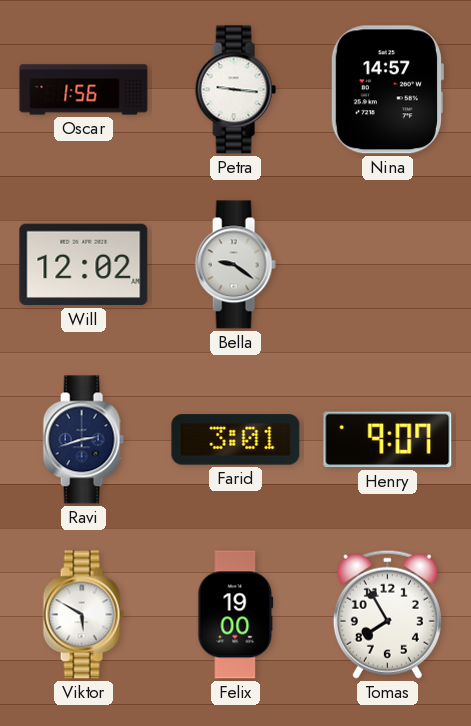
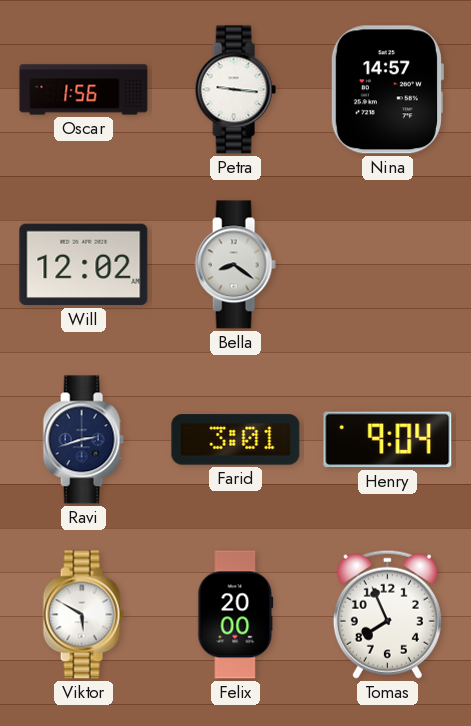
Bella: 9:21 -> 8:21 (235, 265)
Henry: 9:07 -> 9:04 (388, 440)
Felix: 19:00 -> 20:00 (236, 615)
Tomas: 7:55 -> 7:56 (387, 614)
